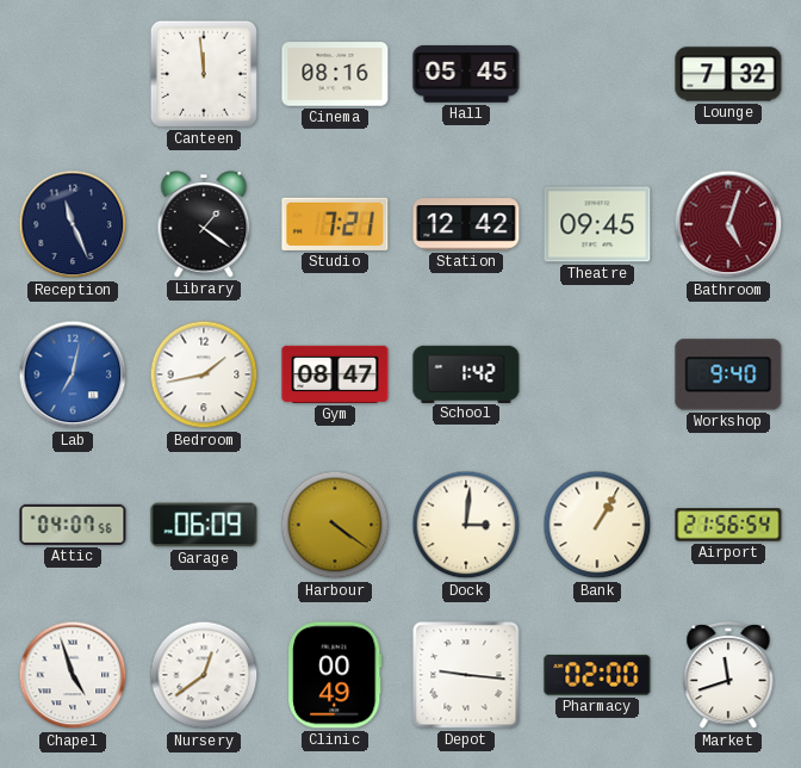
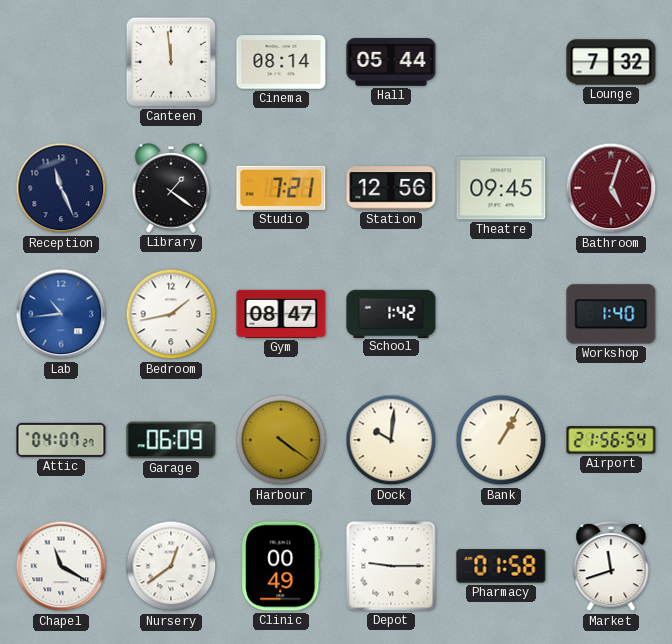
Cinema: 08:16 -> 08:14 (281, 62)
Hall: 05:45 -> 05:44 (391, 62)
Station: 12:42 -> 12:56 (391, 188)
Lab: 7:02 -> 10:44 (61, 314)
Workshop: 9:40 -> 1:40 (611, 314)
Attic: 04:07:56 -> 04:07:27 (61, 440)
Dock: 3:01 -> 10:01 (391, 440)
Chapel: 4:57 -> 11:20 (61, 566)
Depot: 9:16 -> 9:15 (391, 566)
Pharmacy: 02:00 -> 01:58 (501, 566)
